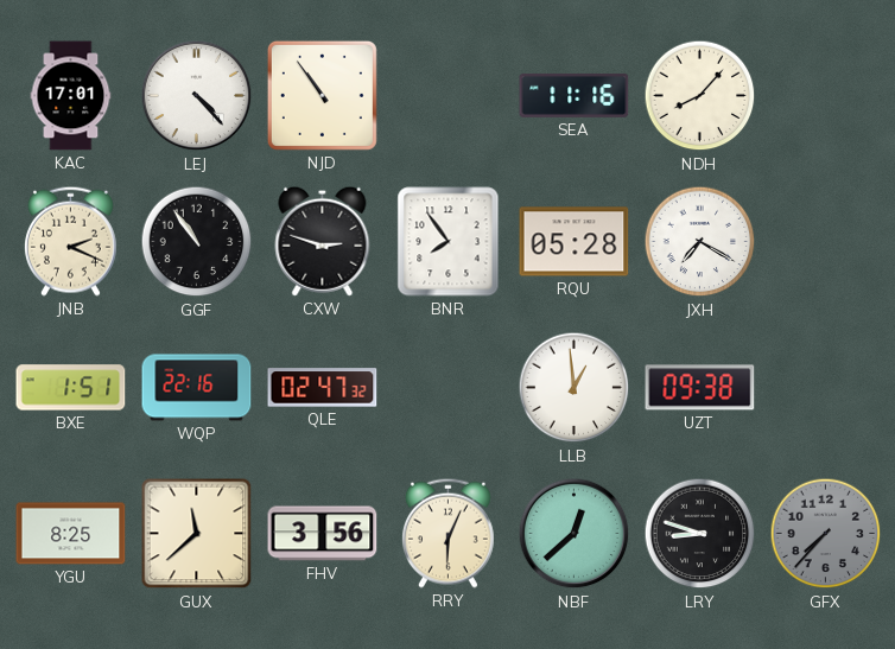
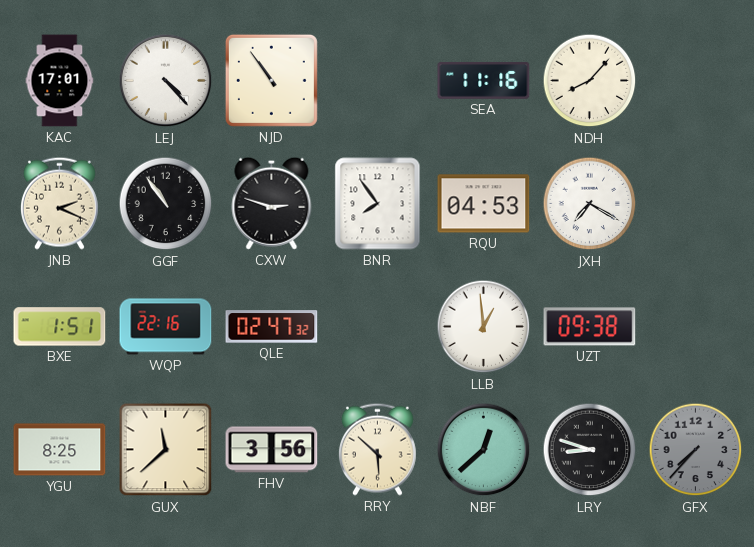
RQU: 05:28 -> 04:53 (484, 204)
RRY: 6:04 -> 5:52 (377, 449)
